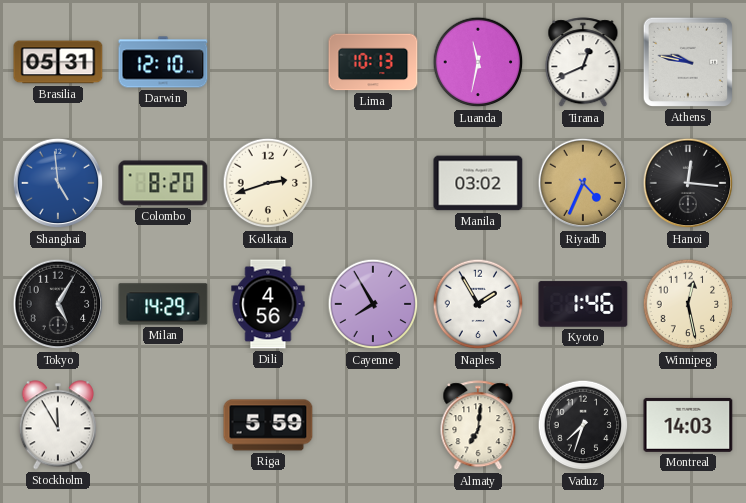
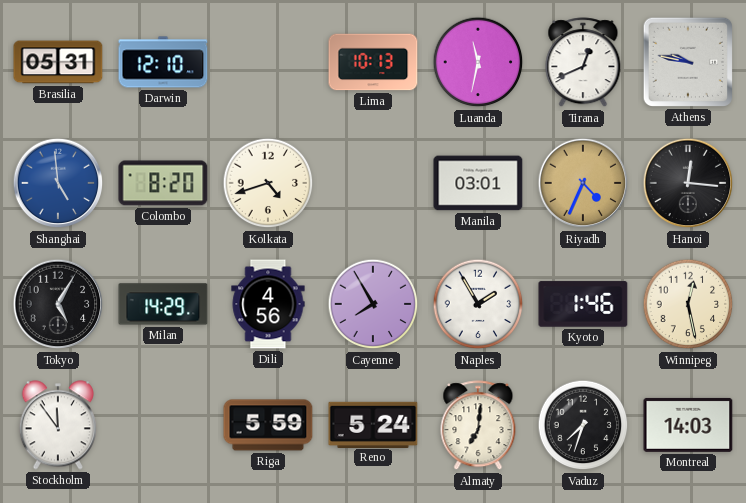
Kolkata: 2:42 -> 4:42 (268, 183)
Manila: 03:02 -> 03:01 (478, 183)
Stockholm: 11:55 -> 11:54 (58, 425)
Reno: none -> 5:24 (373, 424)
